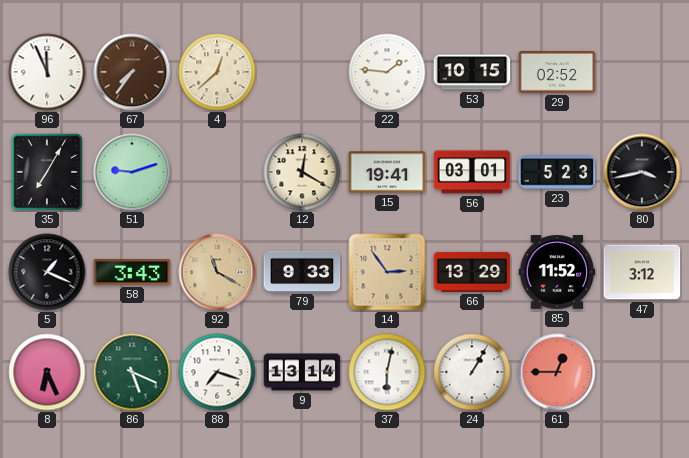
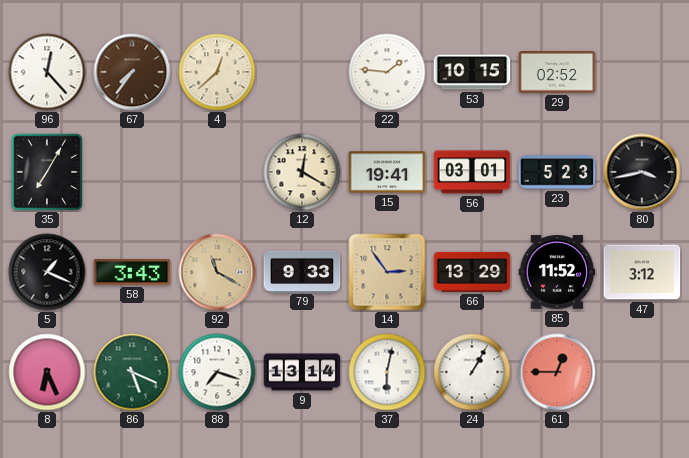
96: 11:56 -> 12:23 (47, 72)
51: 9:12 -> none (132, 172)
